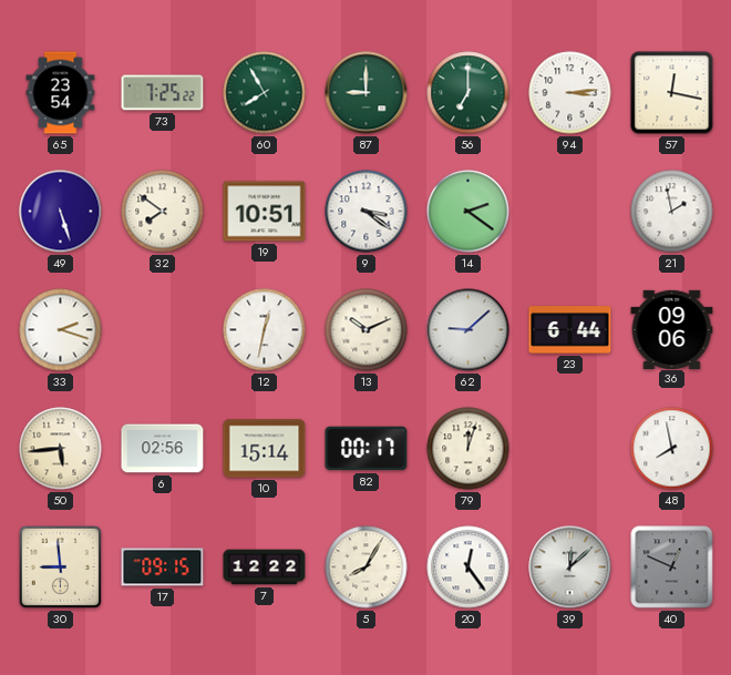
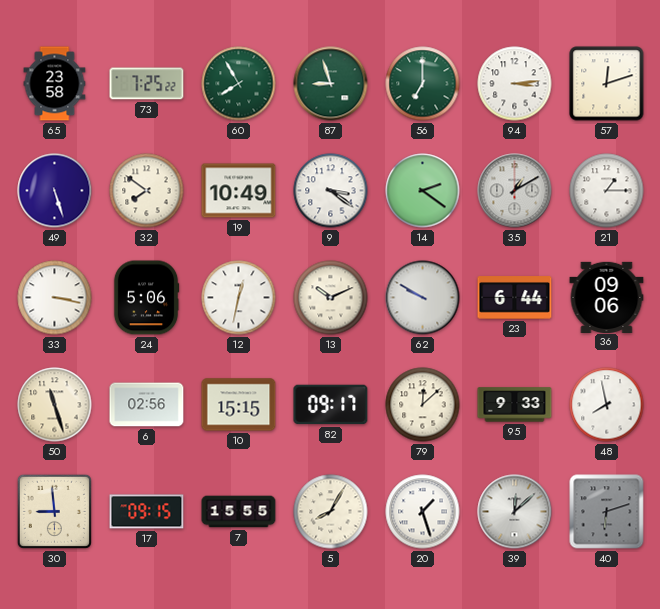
65: 23:54 -> 23:58 (55, 84)
87: 9:00 -> 8:57 (331, 84)
57: 12:17 -> 12:12 (607, 84)
19: 10:51 -> 10:49 (239, 191)
35: none -> 1:10 (515, 191)
21: 1:58 -> 1:15 (607, 191)
33: 2:18 -> 3:17 (55, 298)
24: none -> 5:06 (146, 298)
62: 9:08 -> 9:50 (423, 298)
50: 5:44 -> 11:27 (55, 405)
10: 15:14 -> 15:15 (239, 405)
82: 00:17 -> 09:17 (331, 405)
79: 12:03 -> 12:08 (423, 405)
95: none -> 9:33 (515, 405)
7: 12:22 -> 15:55 (239, 512)
20: 12:24 -> 1:27 (423, 512)
40: 12:49 -> 6:12 (607, 512)
